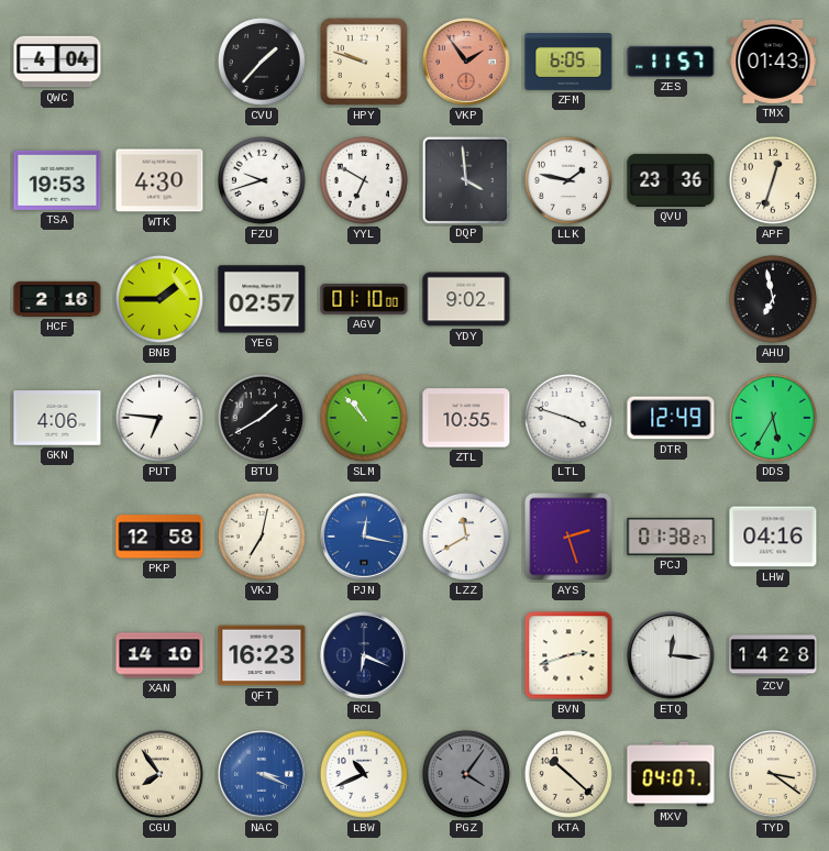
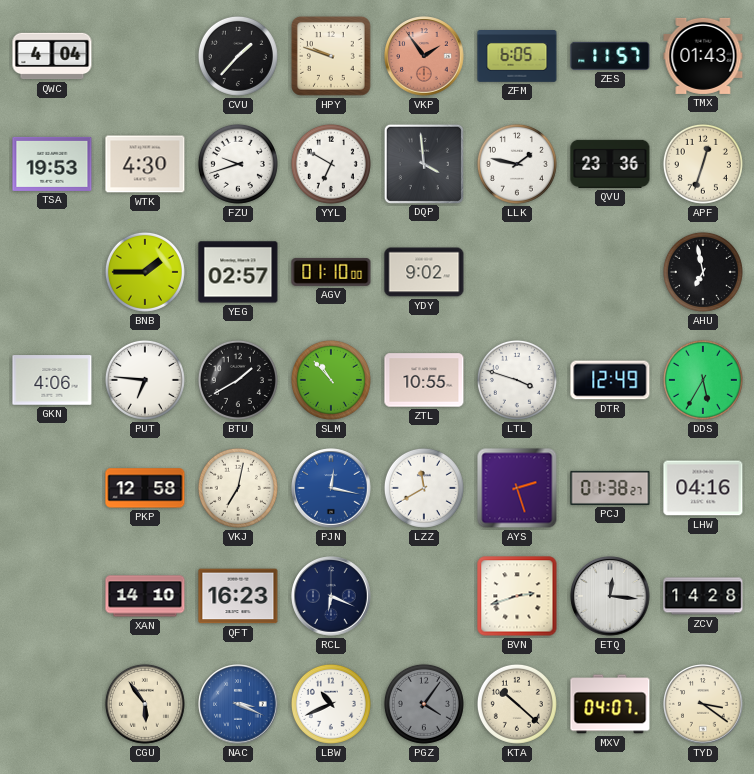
HCF: 2:16 -> none (57, 299)
CGU: 7:54 -> 5:54 (145, 704)
